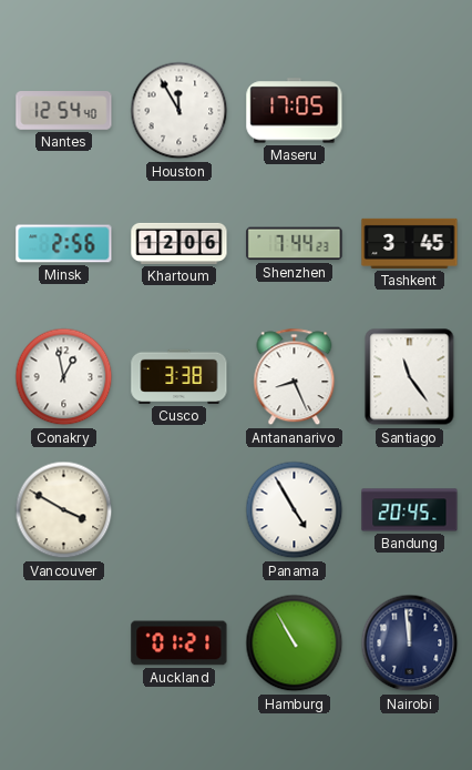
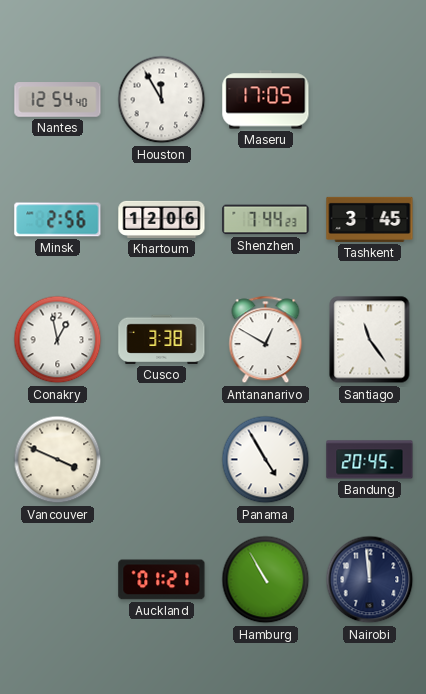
Antananarivo: 8:26 -> 12:50 (266, 340)
Vancouver: 3:50 -> 3:49 (58, 460)
